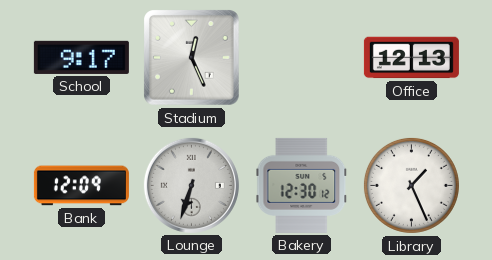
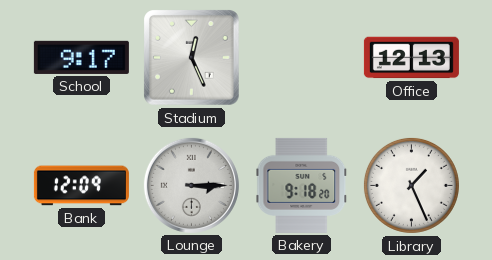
Lounge: 6:33 -> 3:15 (191, 185)
Bakery: 12:30 -> 9:18 (302, 185)
